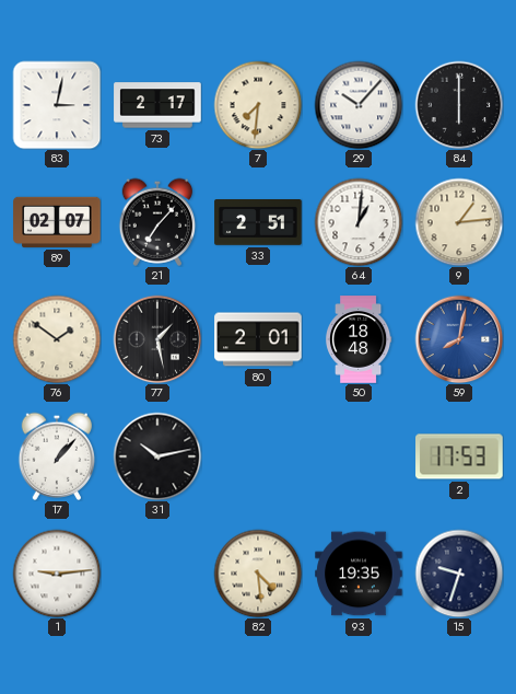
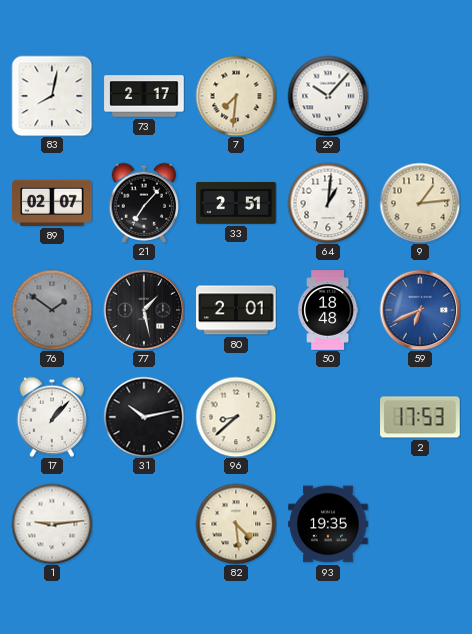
83: 3:02 -> 8:02 (52, 96)
84: 6:00 -> none (459, 105)
76 dial: cream -> grey (52, 310)
59: 8:02 -> 6:41 (420, 310)
96: none -> 8:38 (236, 417)
15: 9:33 -> none (459, 574)
